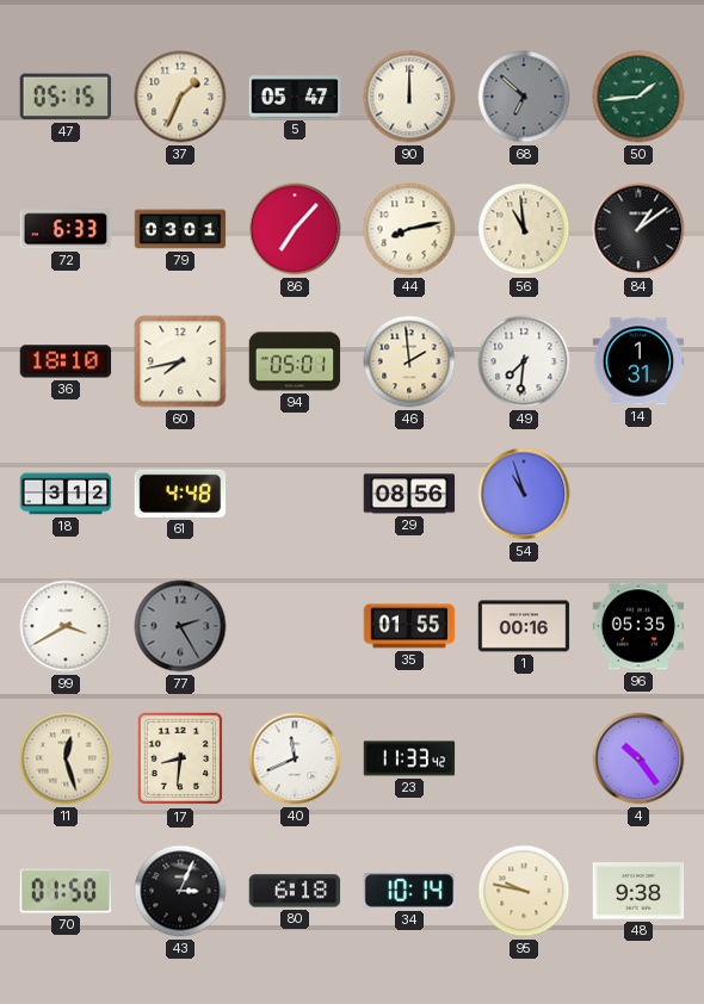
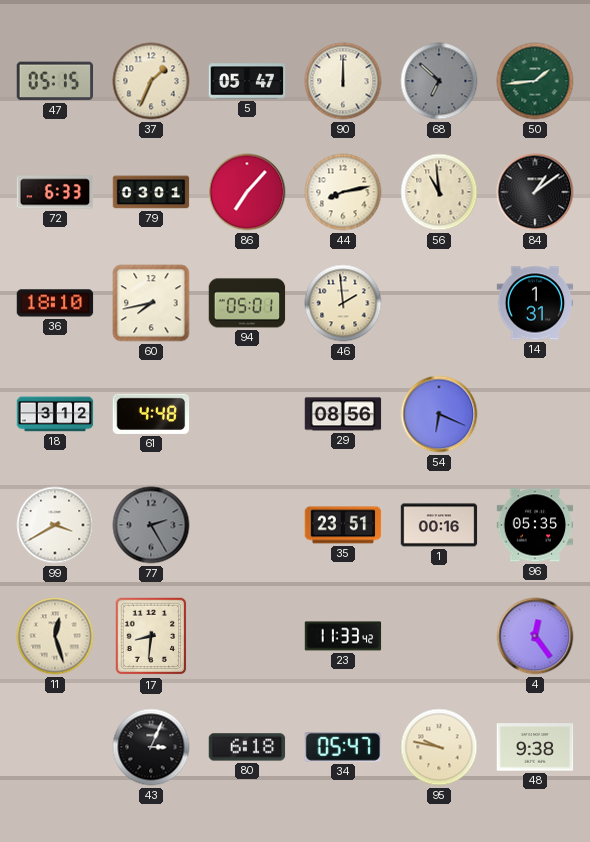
49: 7:31 -> none (524, 361)
54: 10:57 -> 6:19 (439, 414)
35: 01:55 -> 23:51 (343, 525)
40: 11:41 -> none (295, 758)
4: 10:24 -> 12:24 (535, 636)
70: 01:50 -> none (66, 891)
34: 10:14 -> 05:47 (342, 748)
